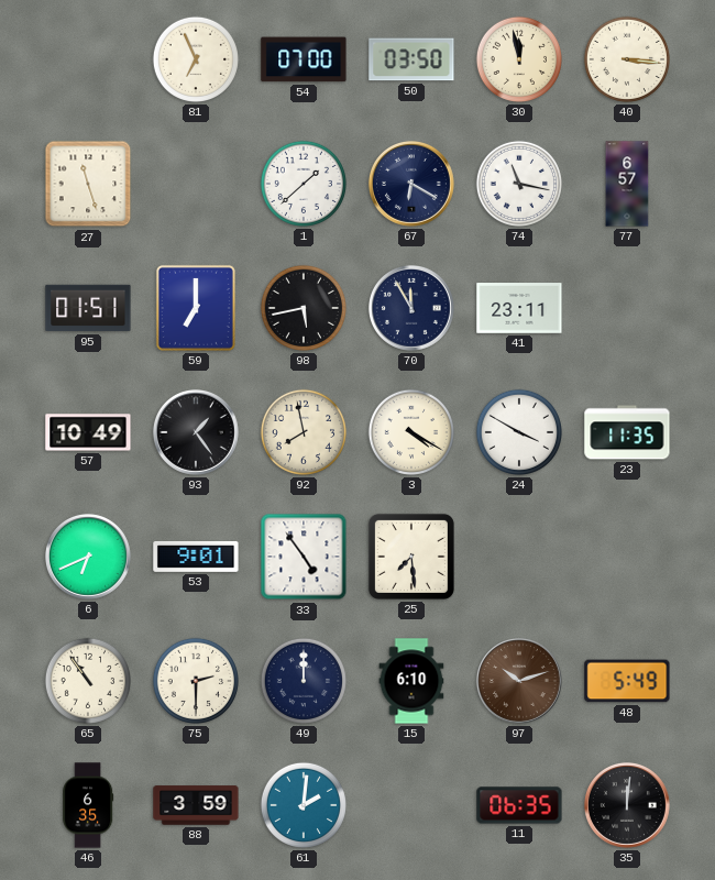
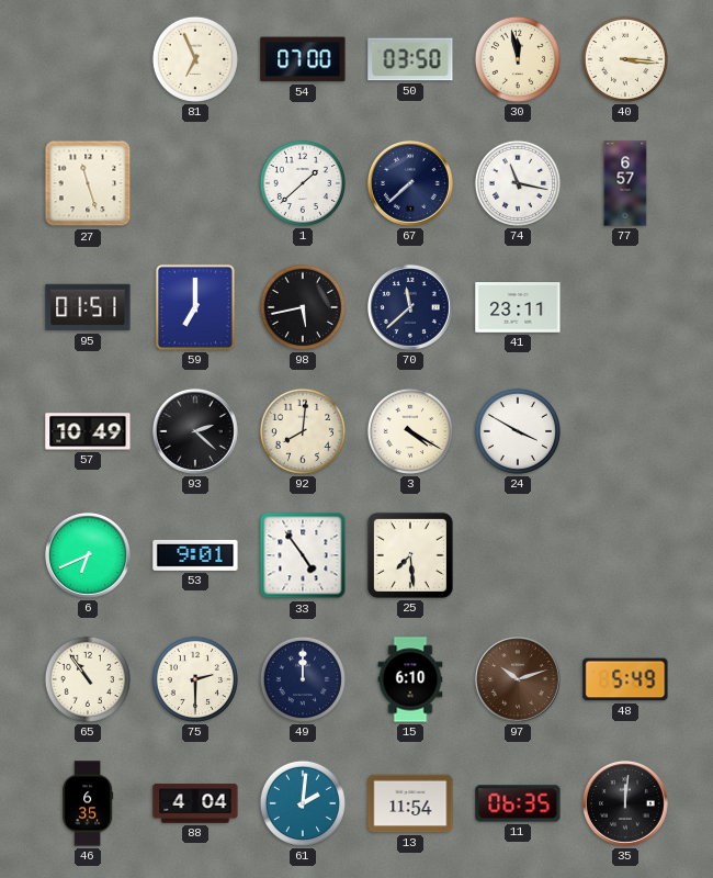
67: 6:20 -> 7:38 (410, 183)
70: 11:55 -> 11:38 (410, 307)
93: 1:24 -> 2:22 (195, 431)
92: 7:58 -> 8:01 (303, 431)
23: 11:35 -> none (627, 432)
88: 3:59 -> 4:04 (195, 803)
13: none -> 11:54 (410, 803)
